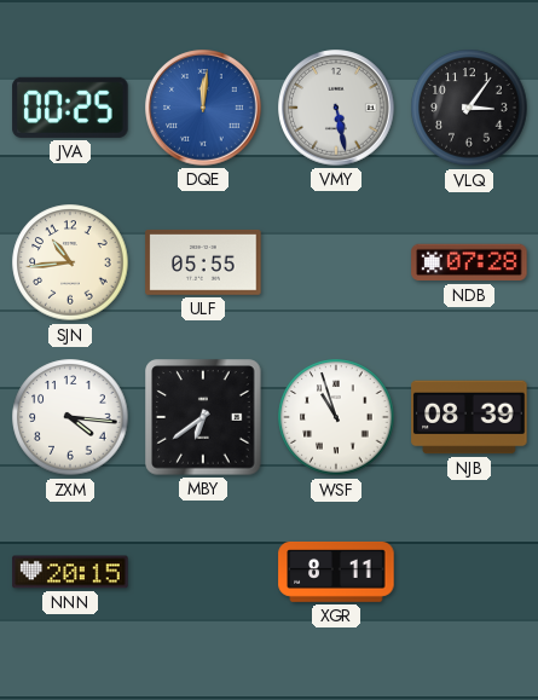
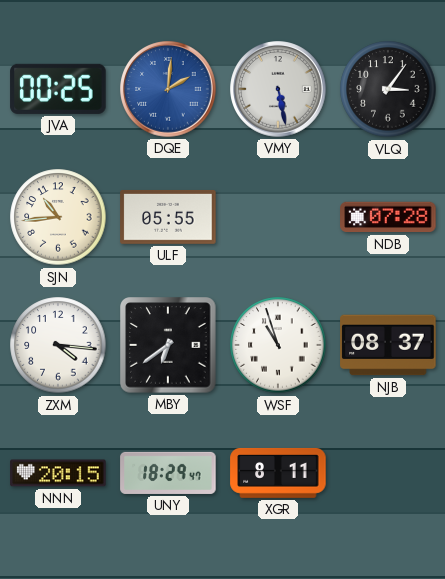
DQE: 12:01 -> 2:01 (168, 89)
NJB: 08:39 -> 08:37 (388, 345)
UNY: none -> 18:29 (168, 473)
